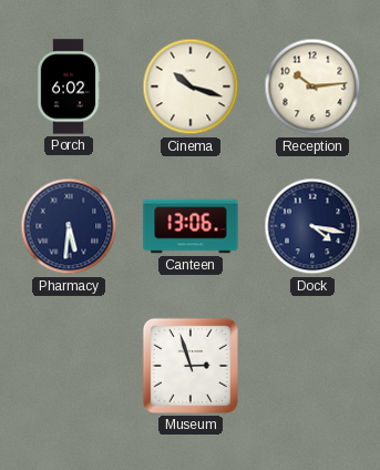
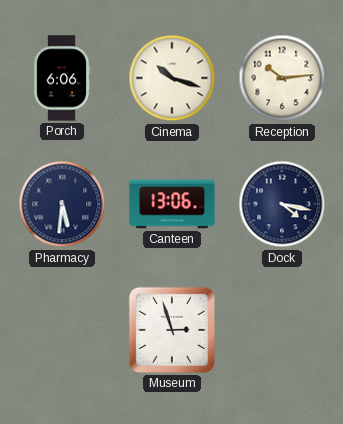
Porch: 6:02 -> 6:06 (62, 78)
